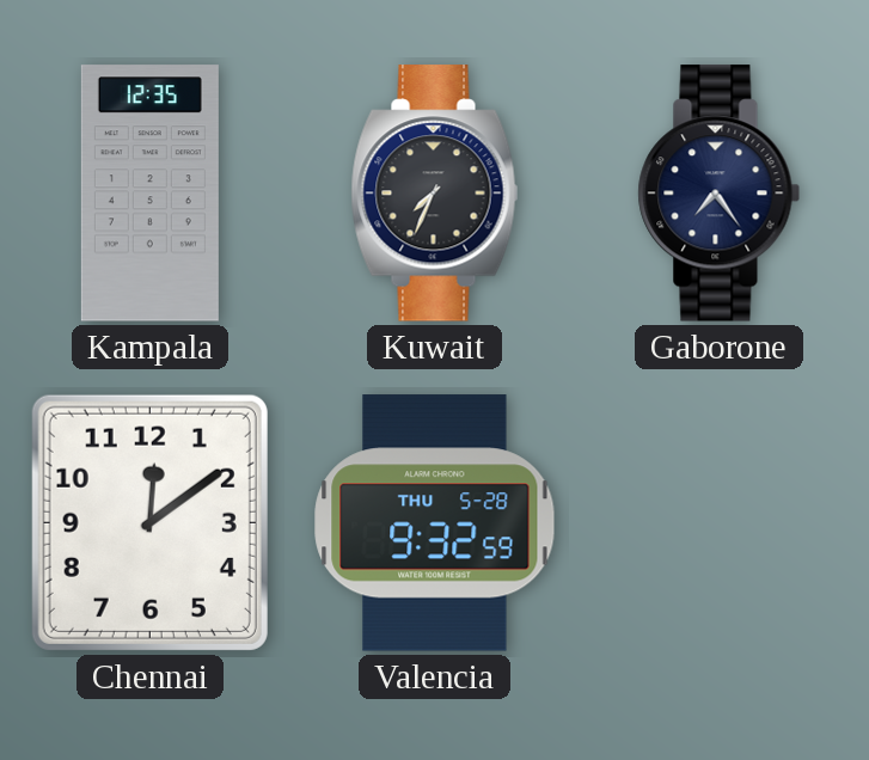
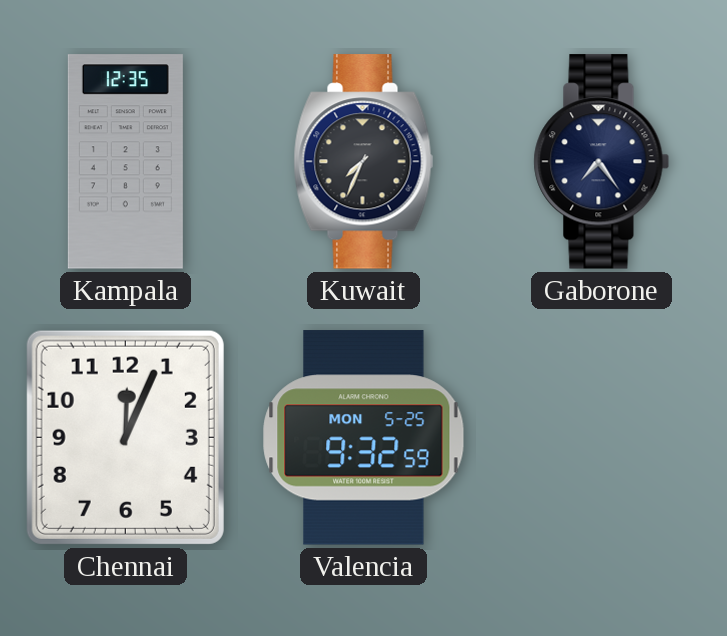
Chennai: 12:09 -> 12:04 (125, 437)
Valencia date: THU 5-28 -> MON 5-25 (364, 438)
